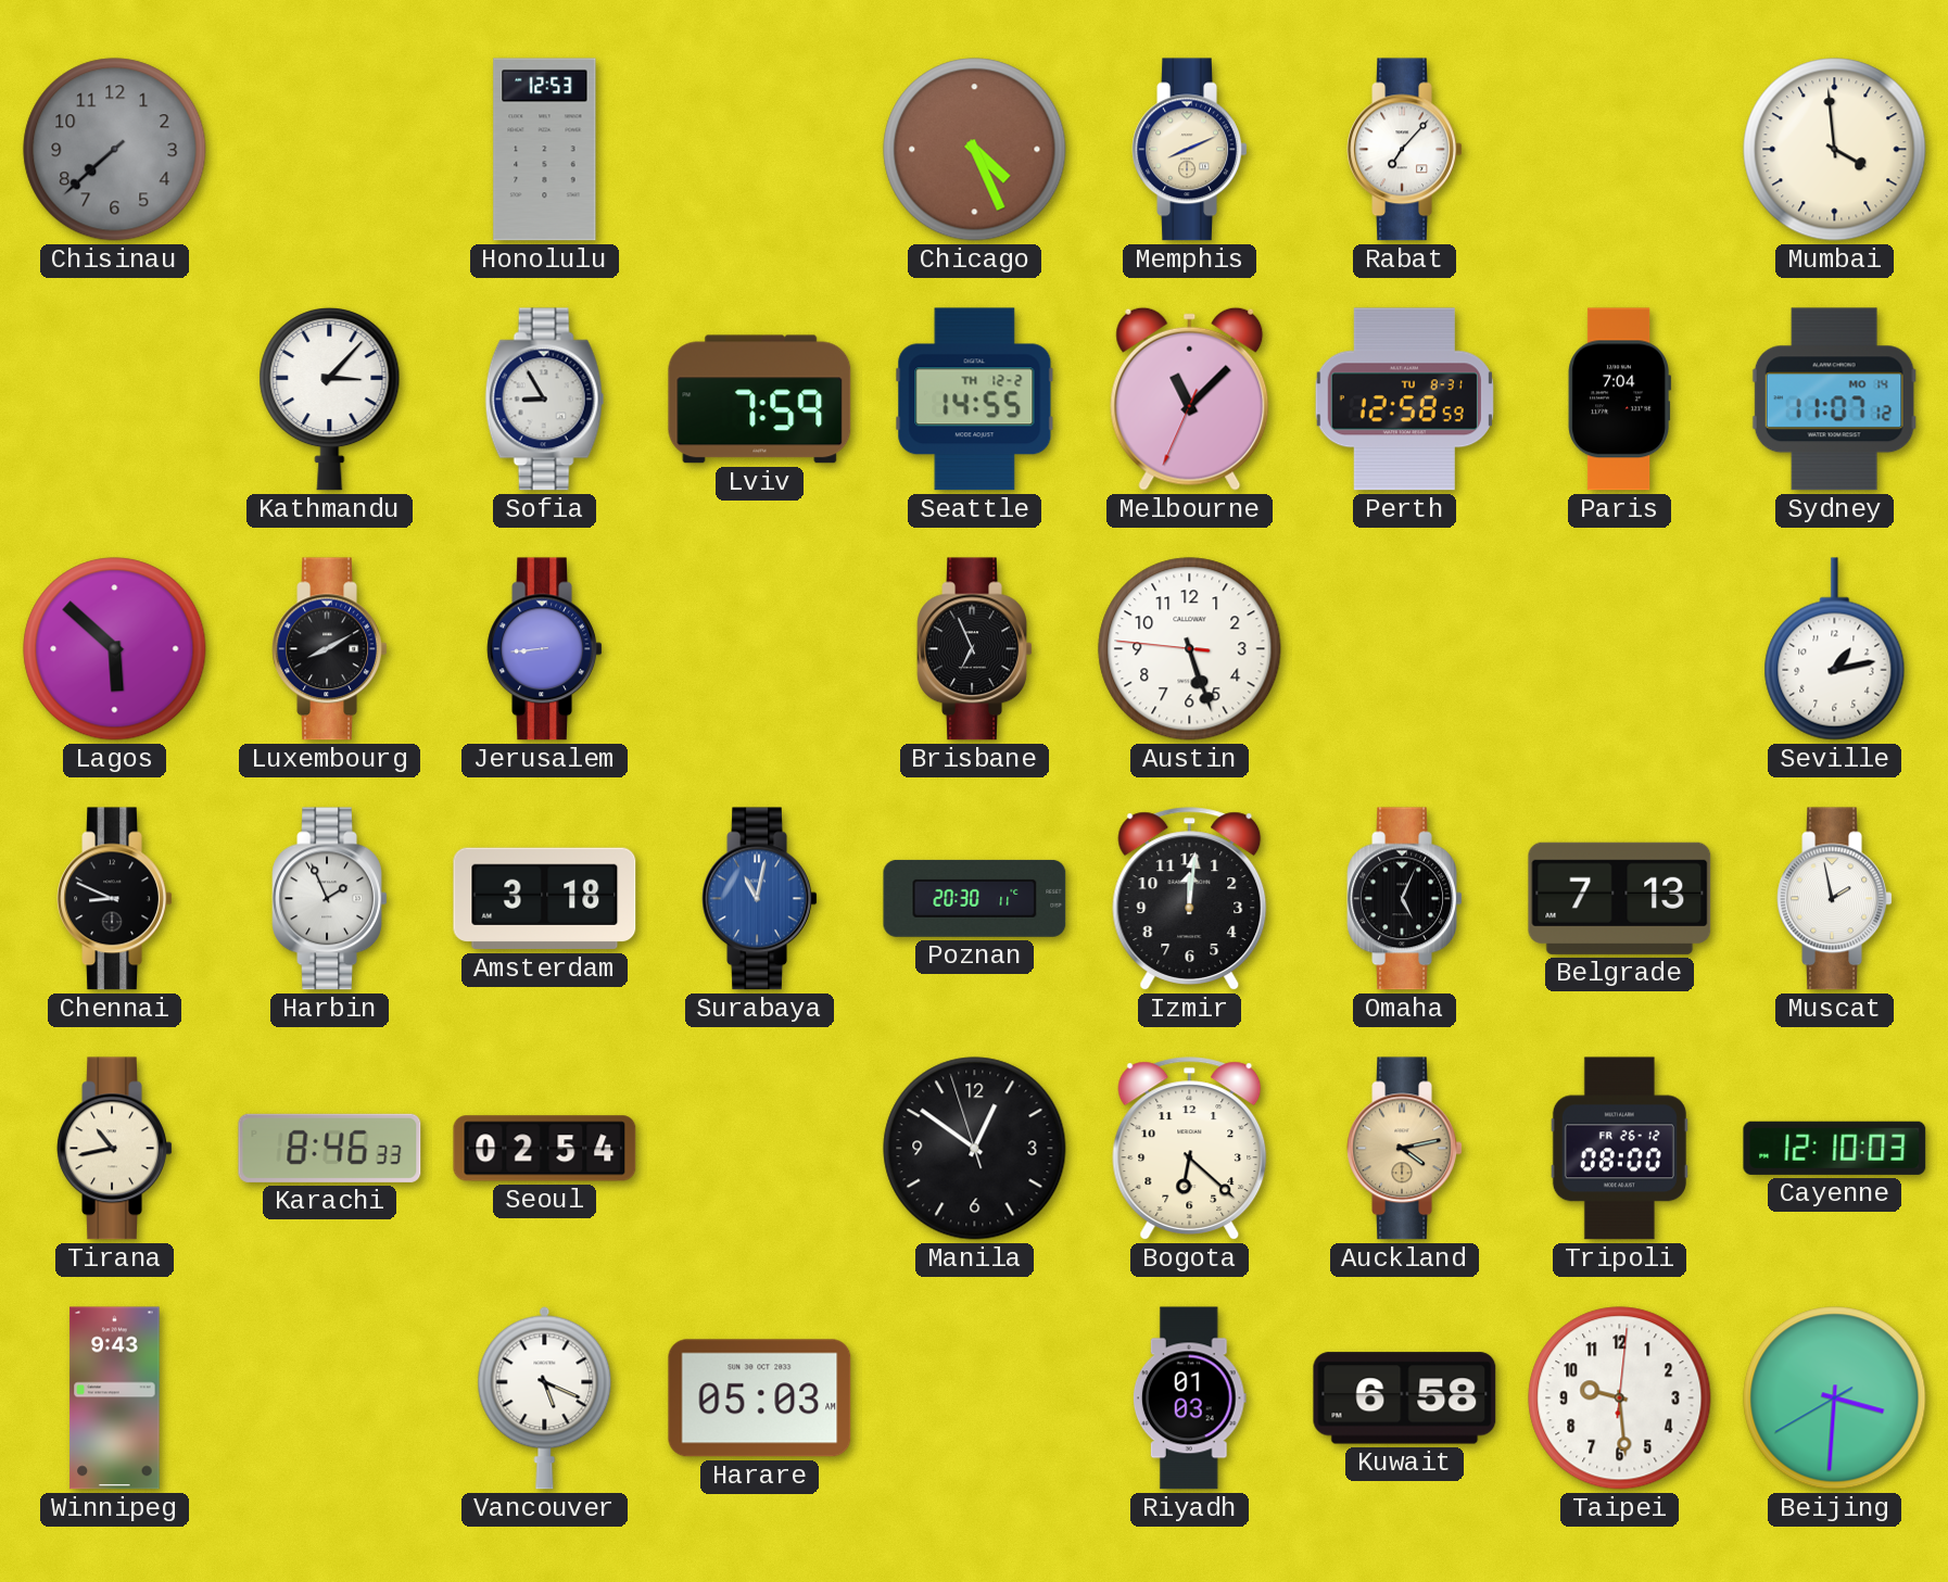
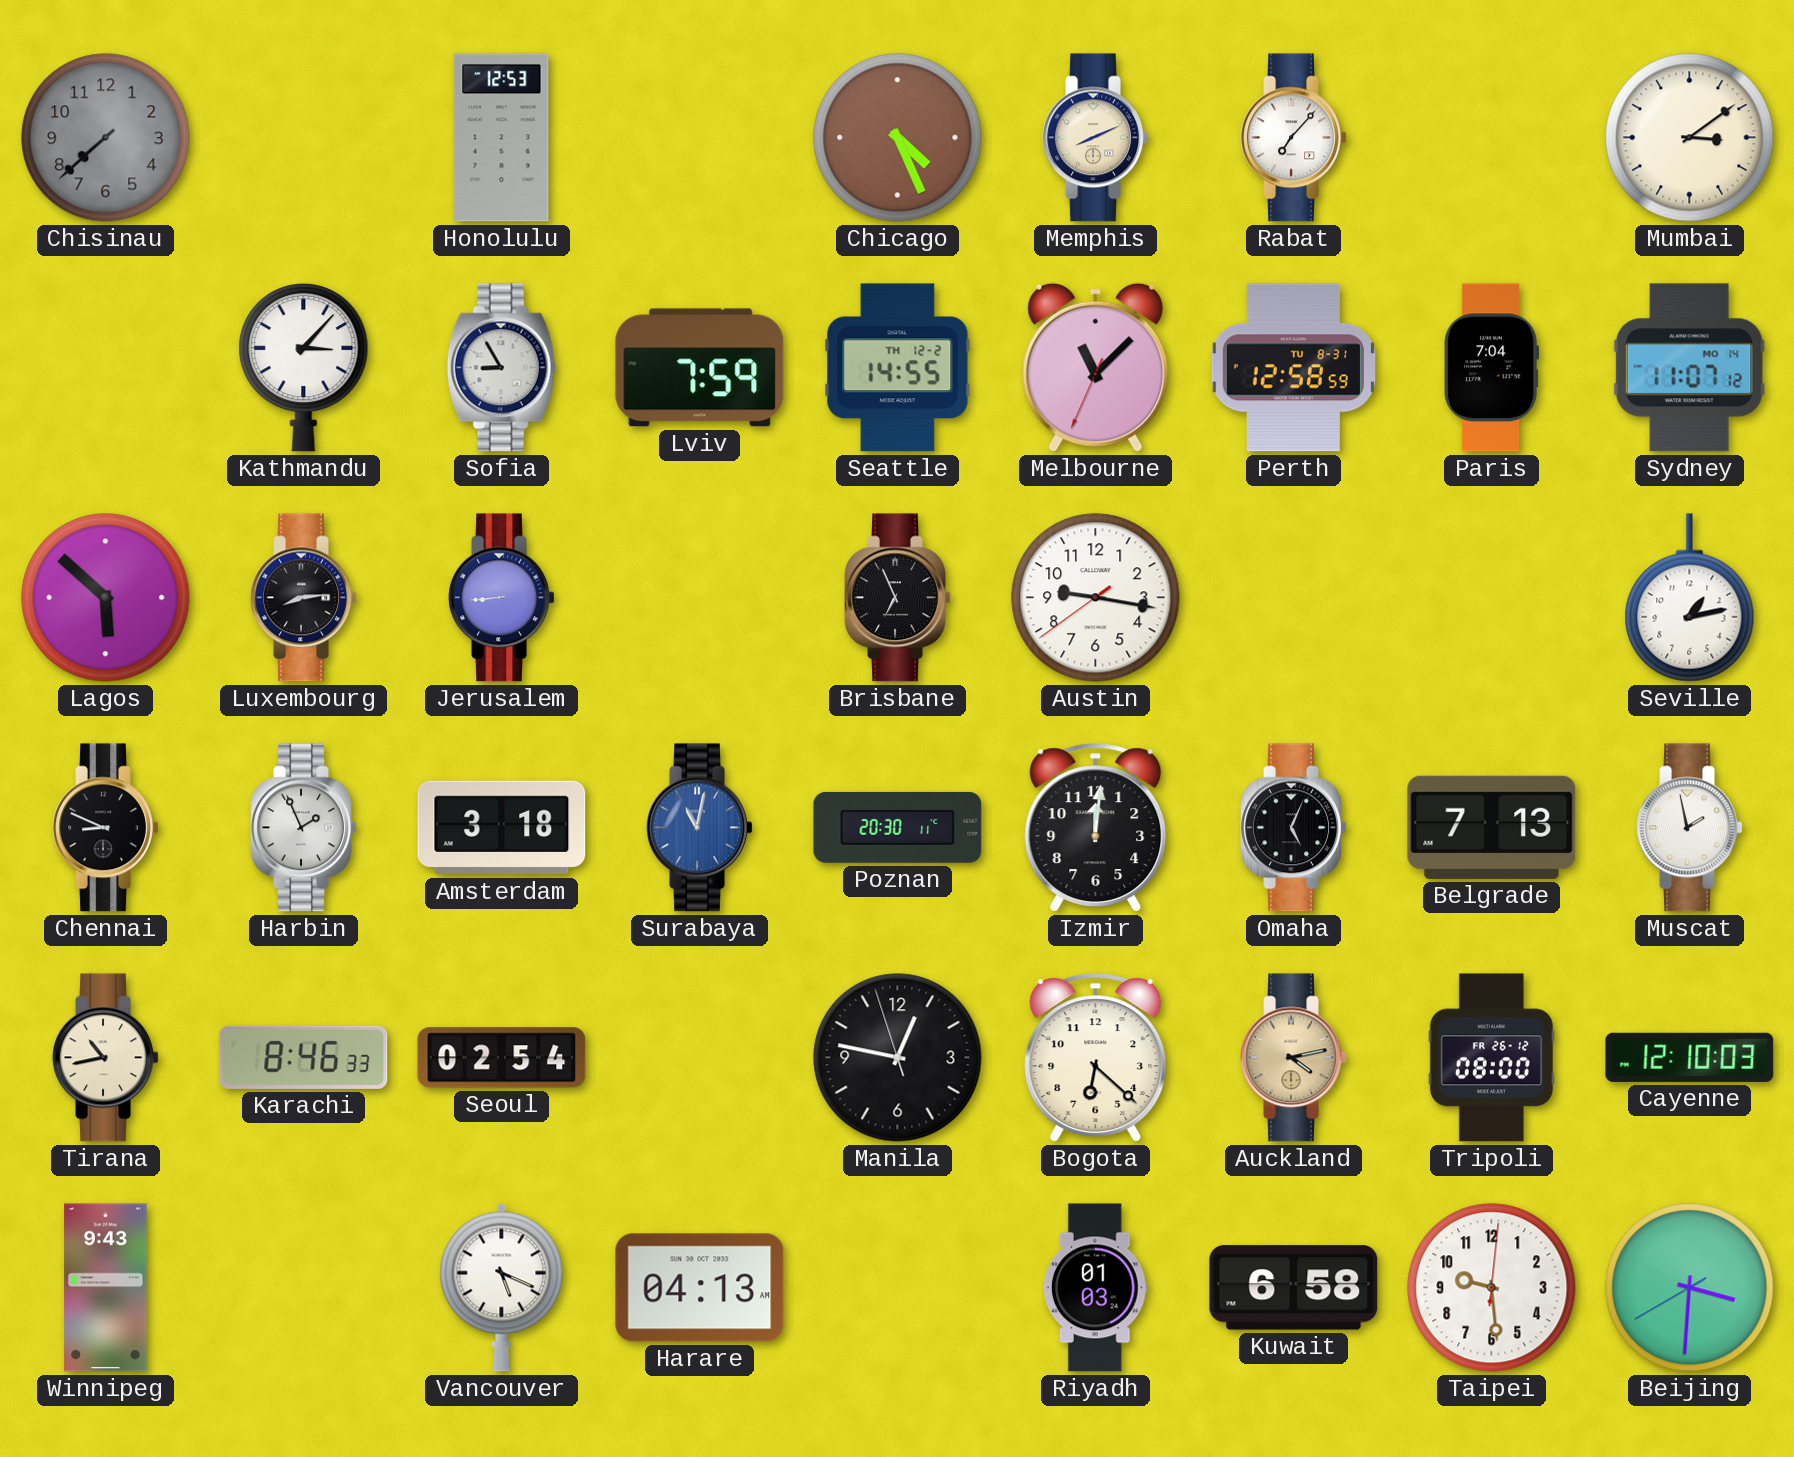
Mumbai: 3:59 -> 3:09 (1690, 138)
Luxembourg: 8:10 -> 8:14 (304, 598)
Austin: 5:26 -> 9:16 (1096, 598)
Manila: 12:50 -> 12:46 (898, 1058)
Harare: 05:03 -> 04:13 (700, 1288)
